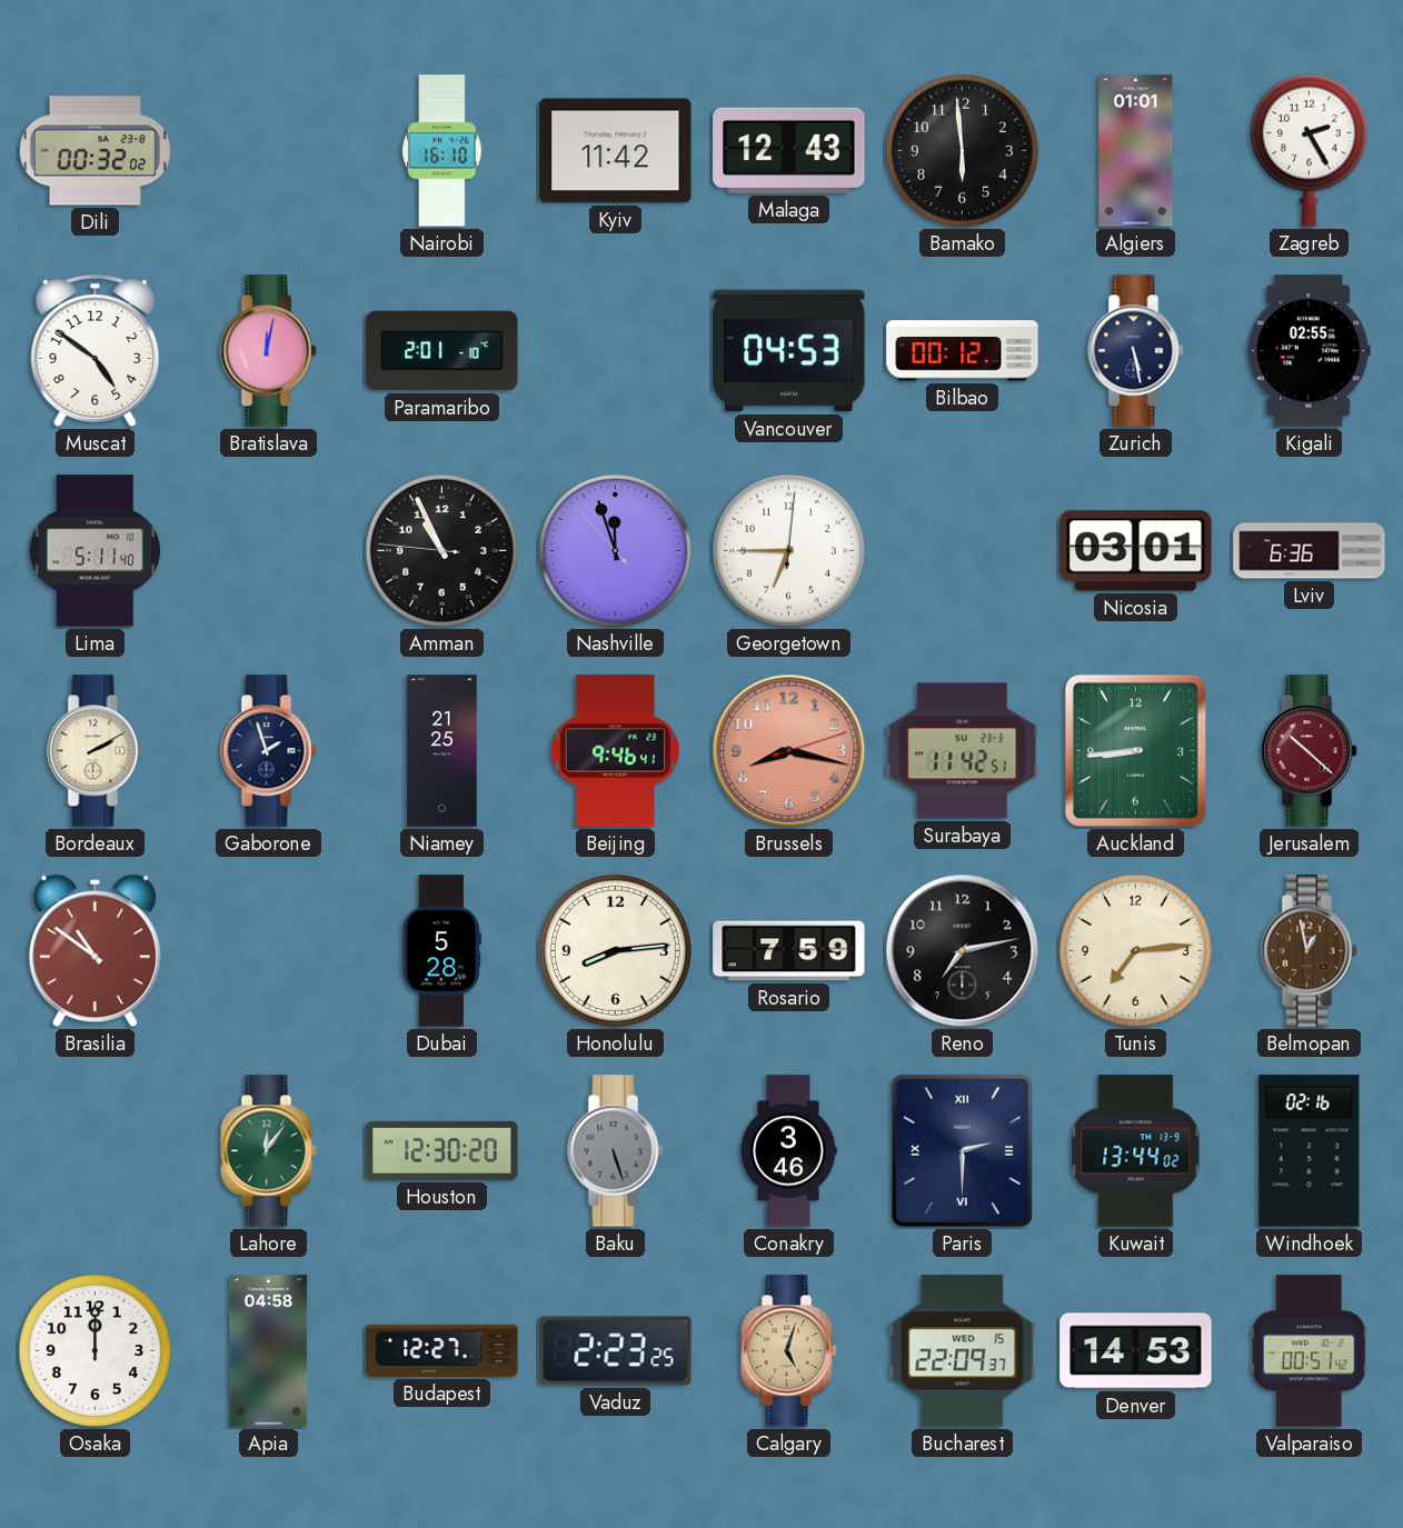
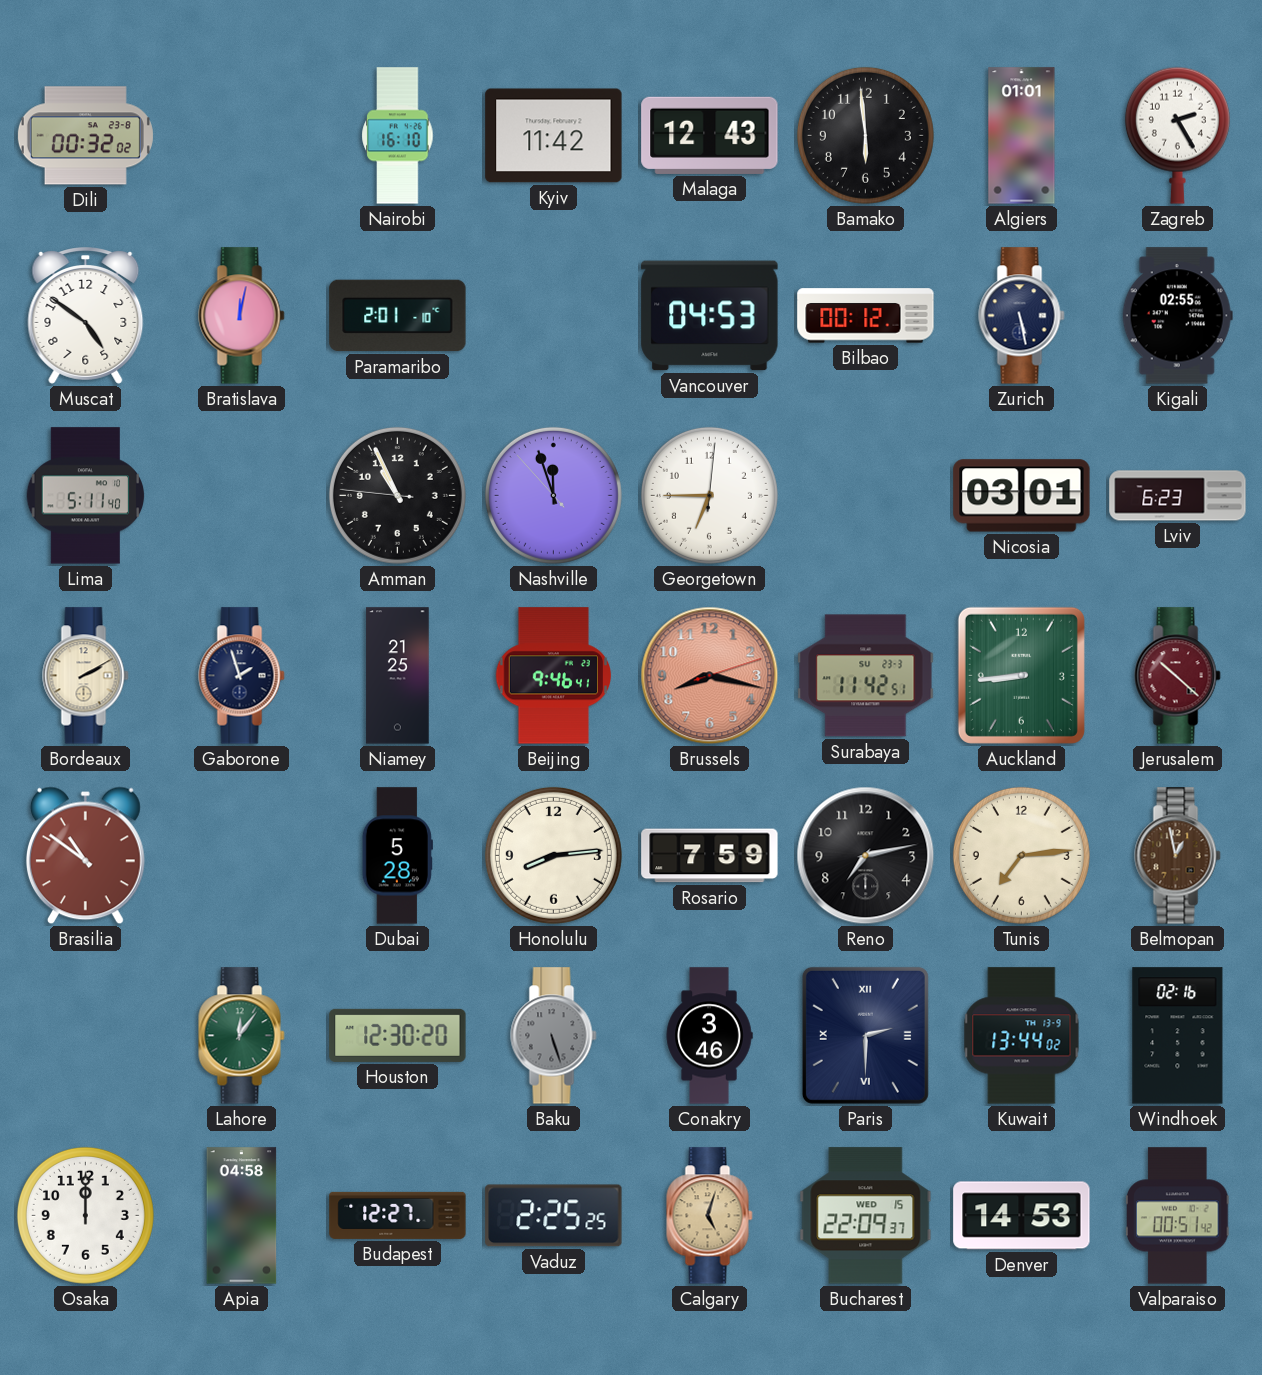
Lviv: 6:36 -> 6:23 (1178, 496)
Vaduz: 2:23 -> 2:25 (554, 1216)
